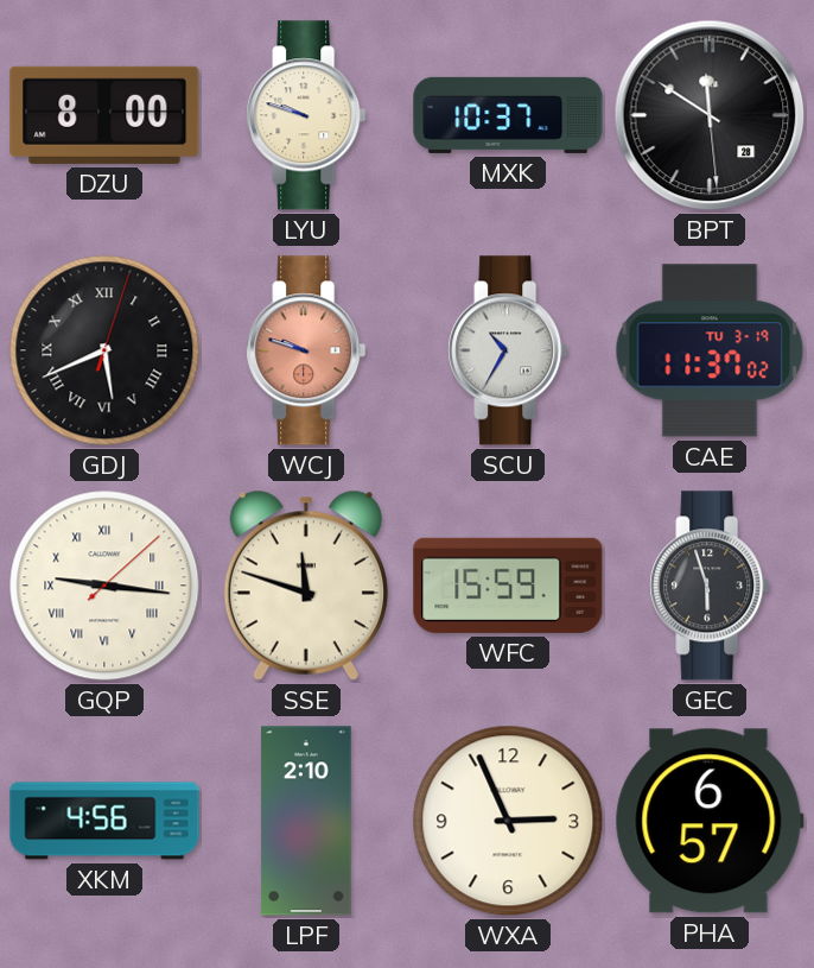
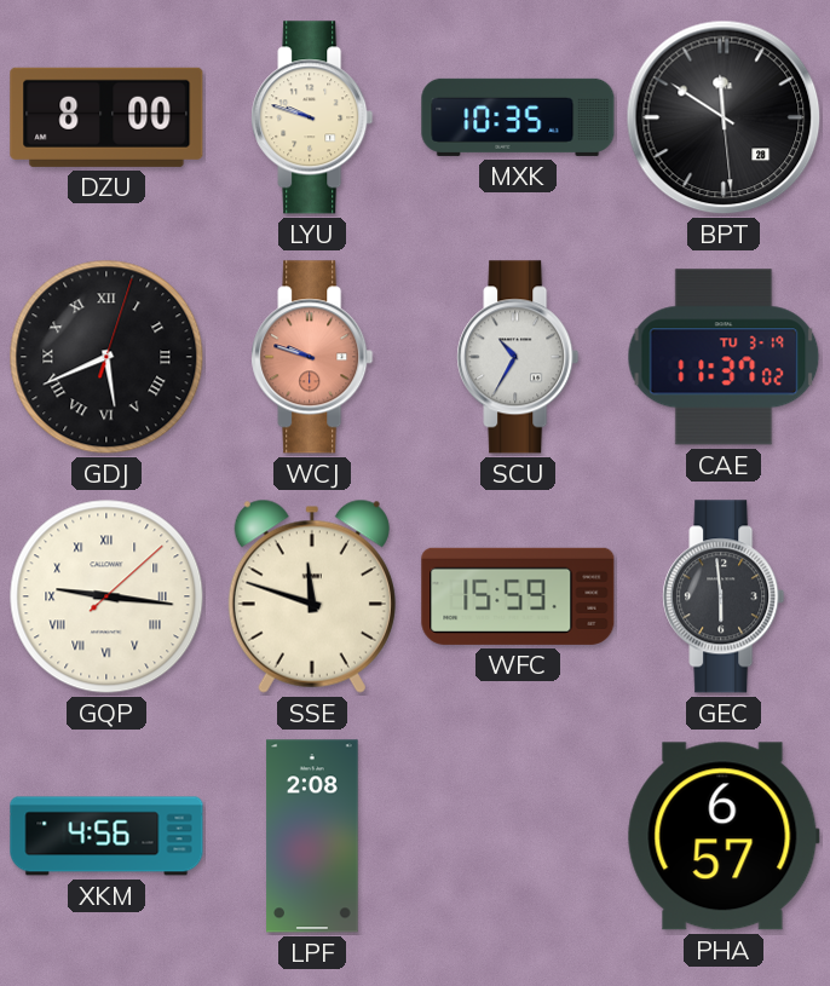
MXK: 10:37 -> 10:35 (518, 117)
GEC: 5:57 -> 5:59 (724, 596)
LPF: 2:10 -> 2:08 (312, 836)
WXA: 2:56 -> none (508, 821)
